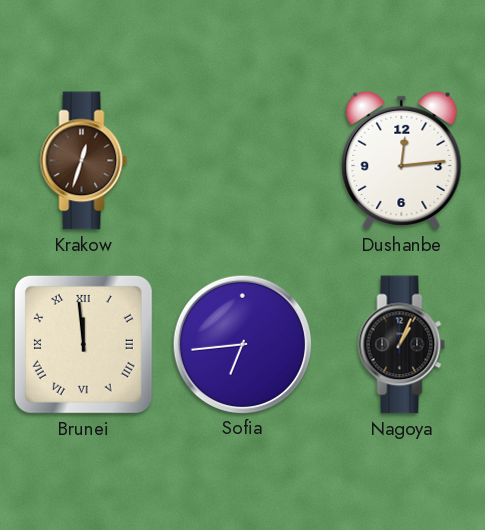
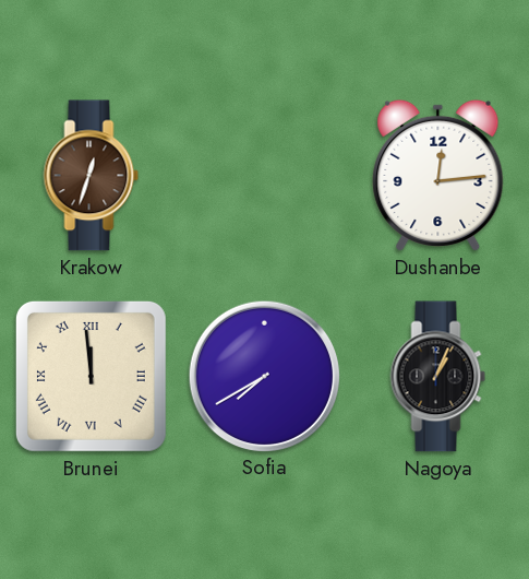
Sofia: 6:44 -> 7:40 (264, 376)
